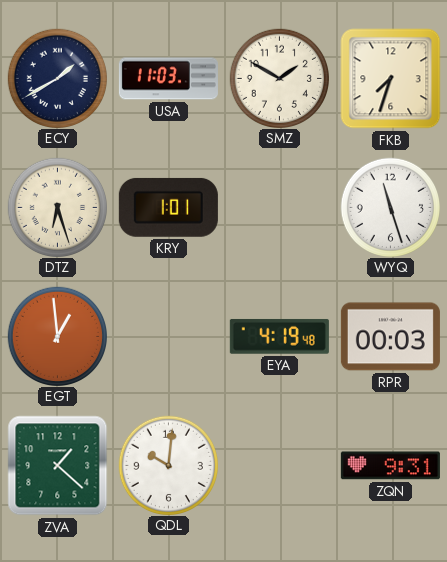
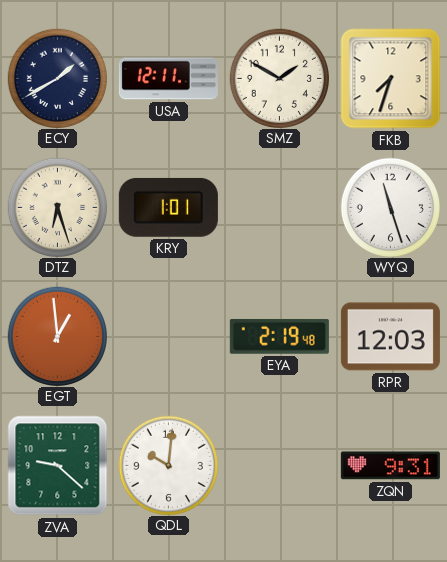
USA: 11:03 -> 12:11 (168, 79)
EYA: 4:19 -> 2:19 (279, 336)
RPR: 00:03 -> 12:03 (390, 337)
ZVA: 1:22 -> 9:22 (58, 466)
